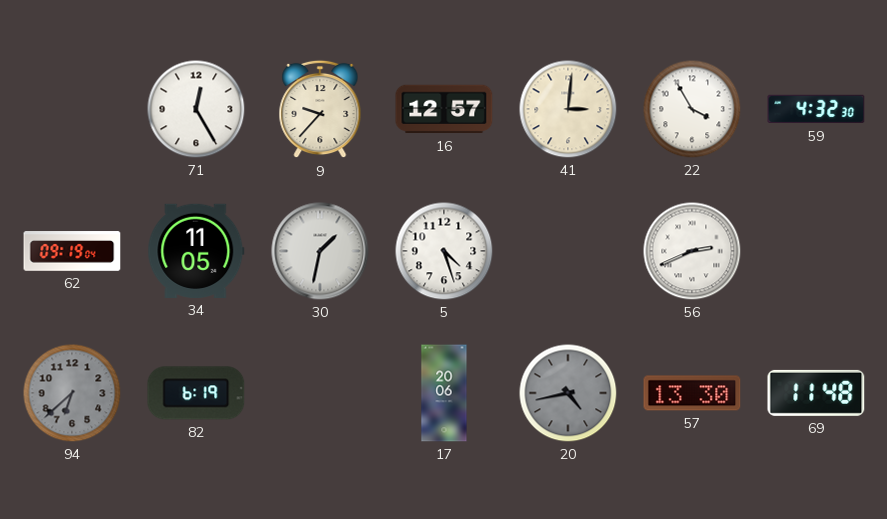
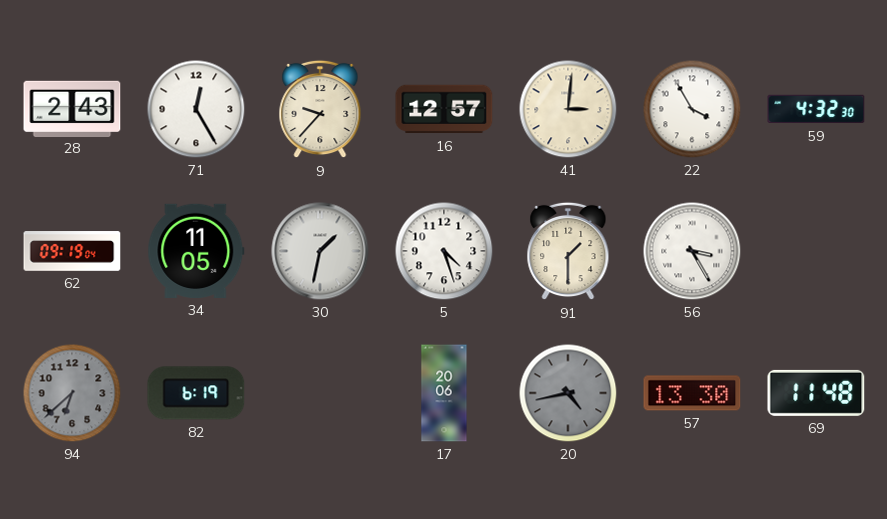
28: none -> 2:43 (72, 108)
91: none -> 1:30 (568, 251)
56: 2:41 -> 3:25 (692, 251)
